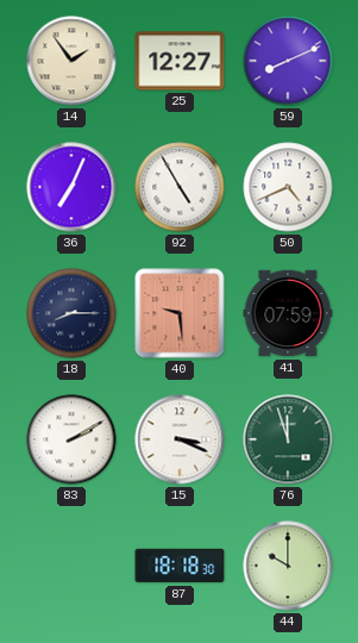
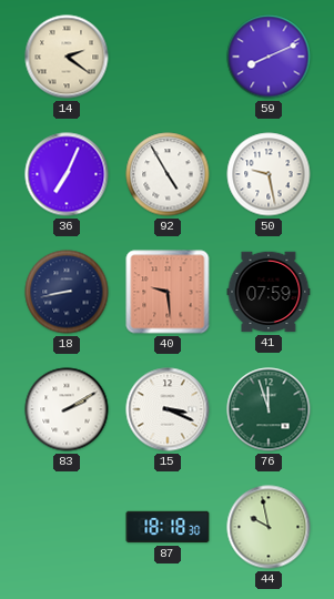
14: 1:54 -> 2:21 (67, 57)
25: 12:27 -> none (180, 61)
50: 4:41 -> 9:28 (269, 174)
18: 8:15 -> 8:43 (67, 292)
44: 10:00 -> 9:58 (269, 527)
